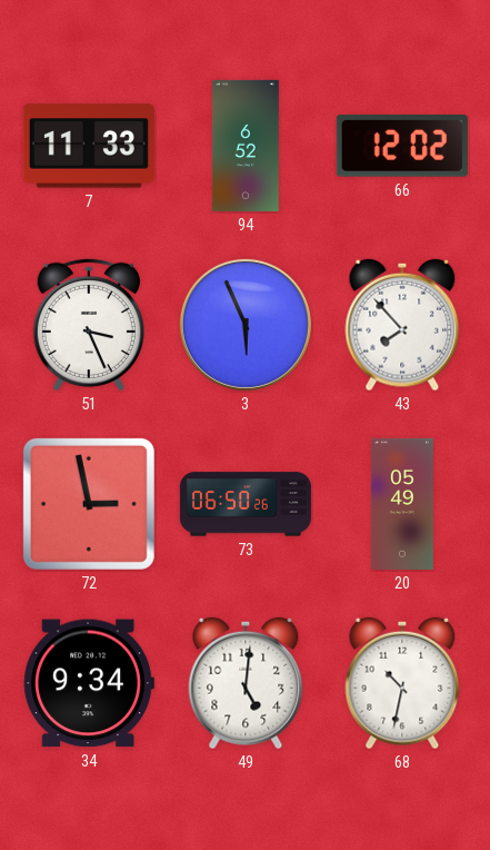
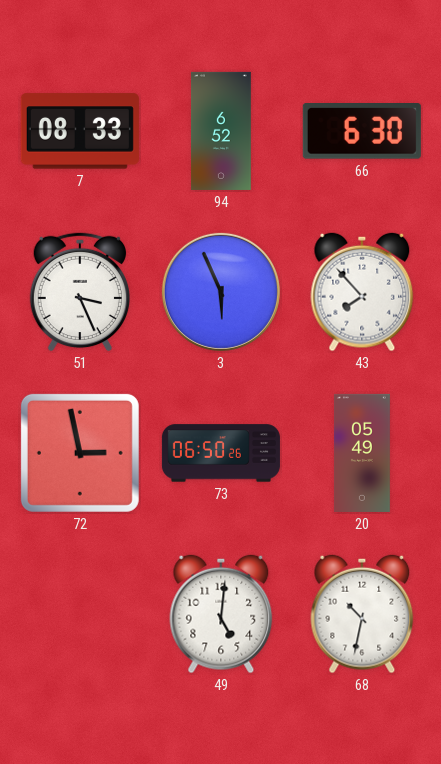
7: 11:33 -> 08:33 (80, 131)
66: 12:02 -> 6:30 (362, 131)
34: 9:34 -> none (89, 683)
